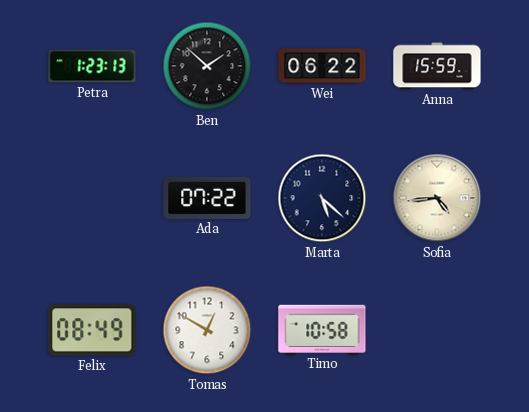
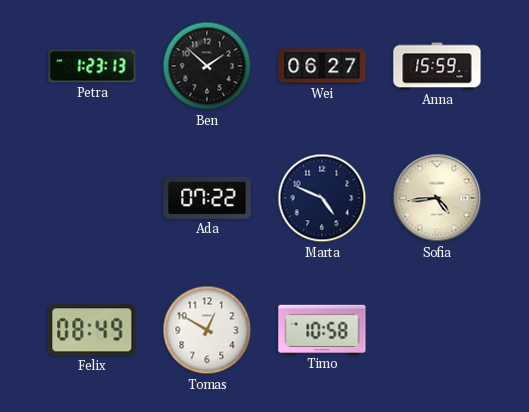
Wei: 06:22 -> 06:27 (322, 66)
Marta: 5:22 -> 4:49 (322, 198)
